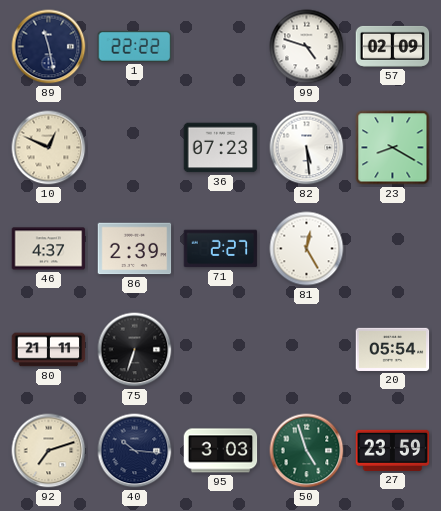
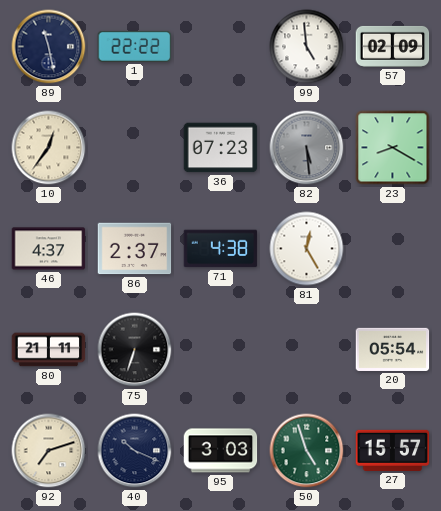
99: 4:48 -> 4:59 (307, 47)
10: 12:49 -> 12:36 (49, 148)
82 dial: white -> grey (307, 148)
86: 2:39 -> 2:37 (135, 249)
71: 2:27 -> 4:38 (221, 249)
40: 10:16 -> 10:19 (135, 451)
27: 23:59 -> 15:57 (393, 450)
